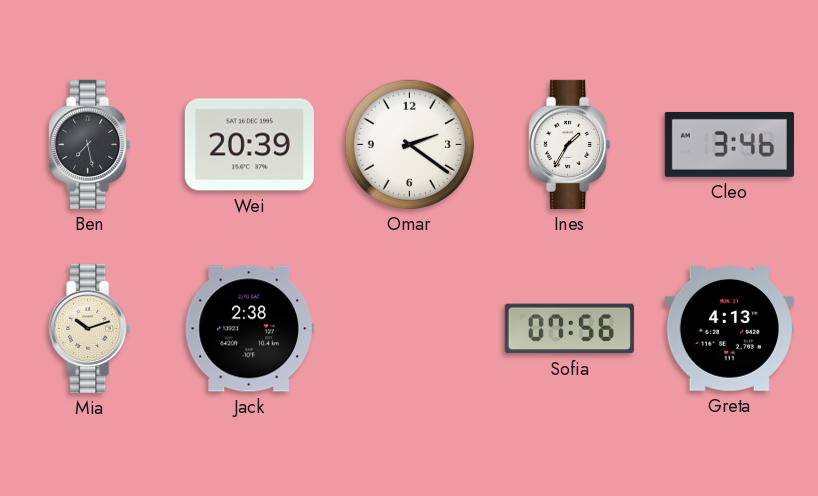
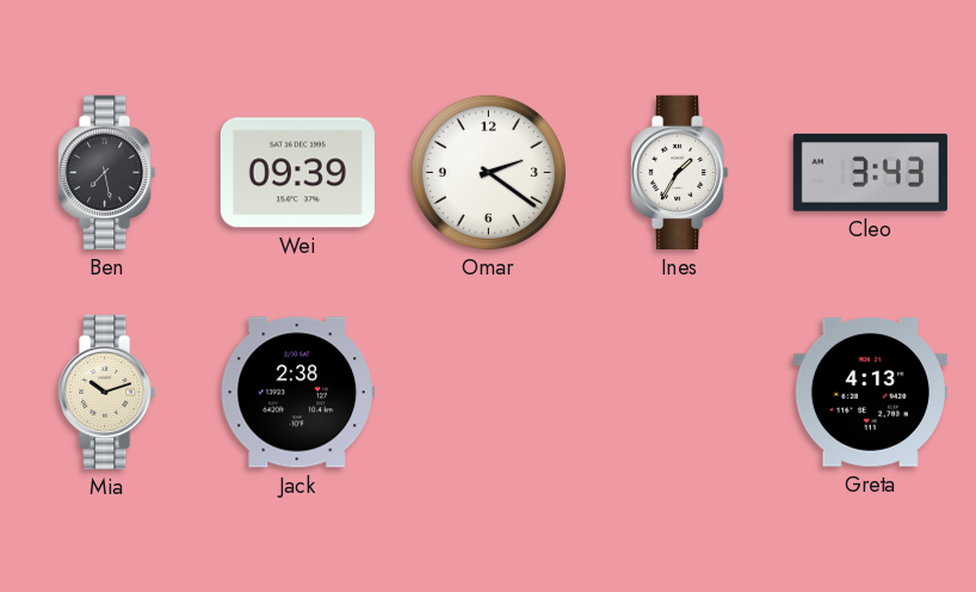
Wei: 20:39 -> 09:39 (297, 173)
Cleo: 3:46 -> 3:43 (870, 172)
Sofia: 07:56 -> none (569, 329)
